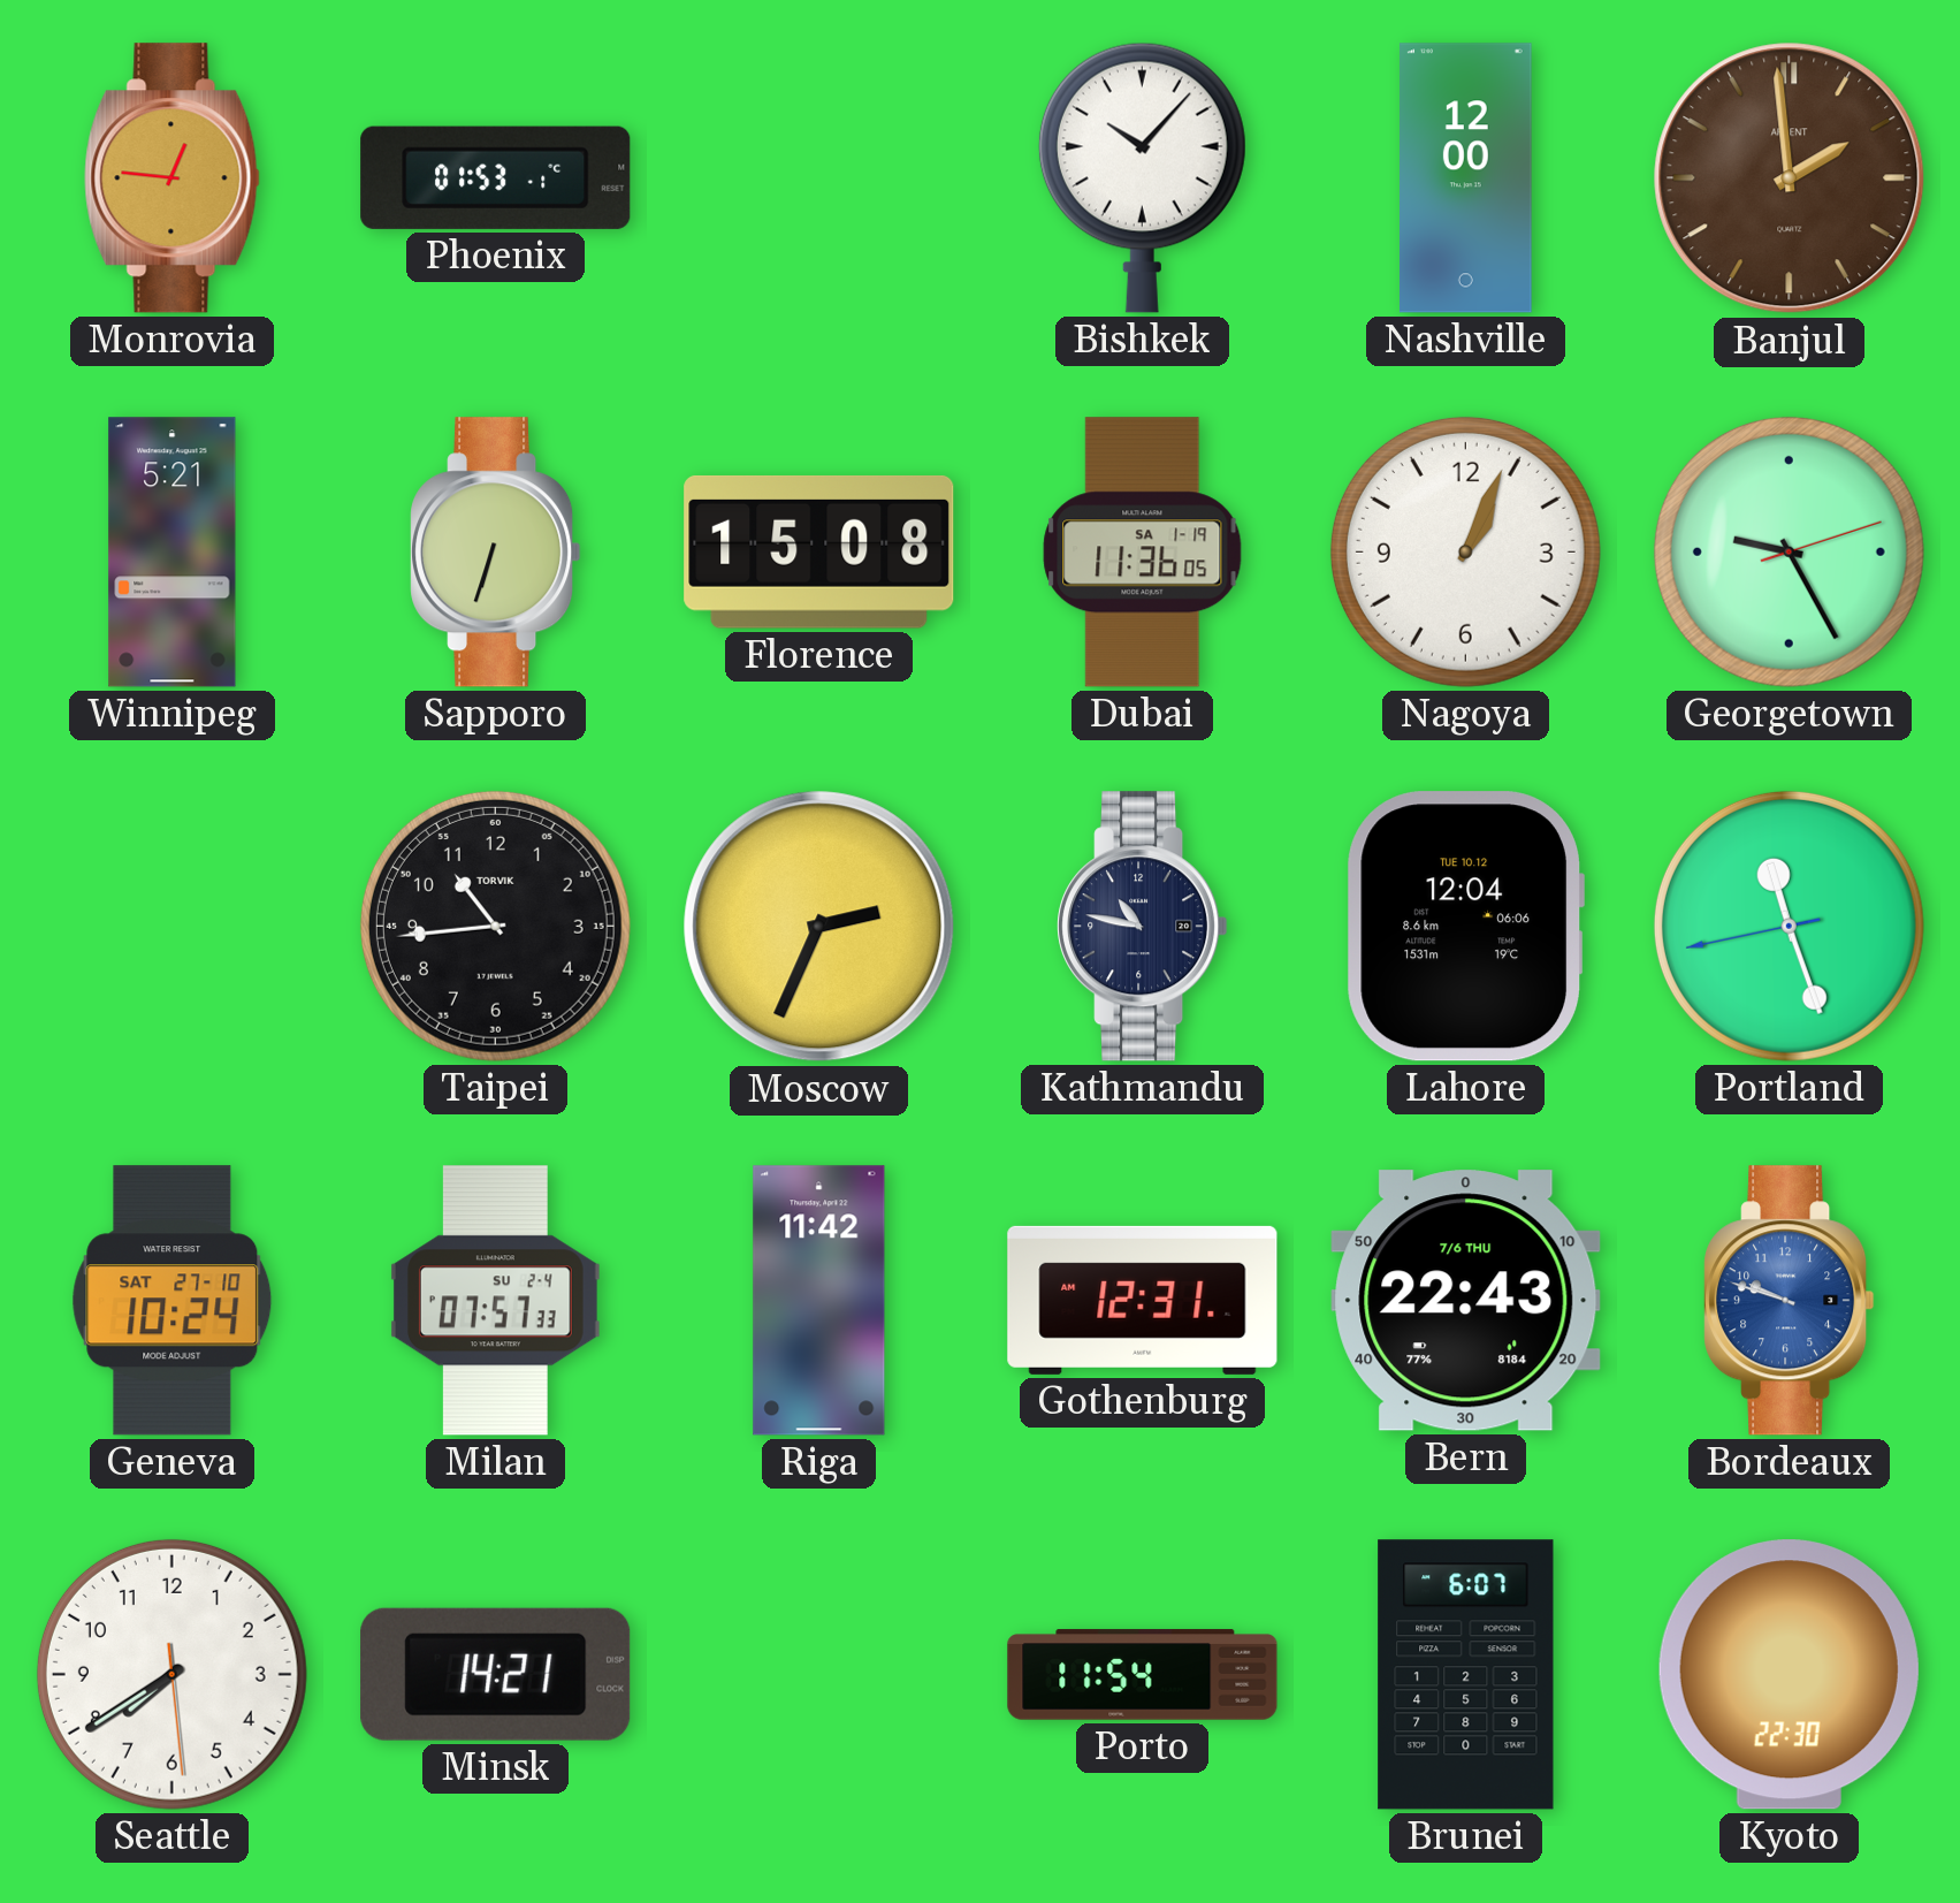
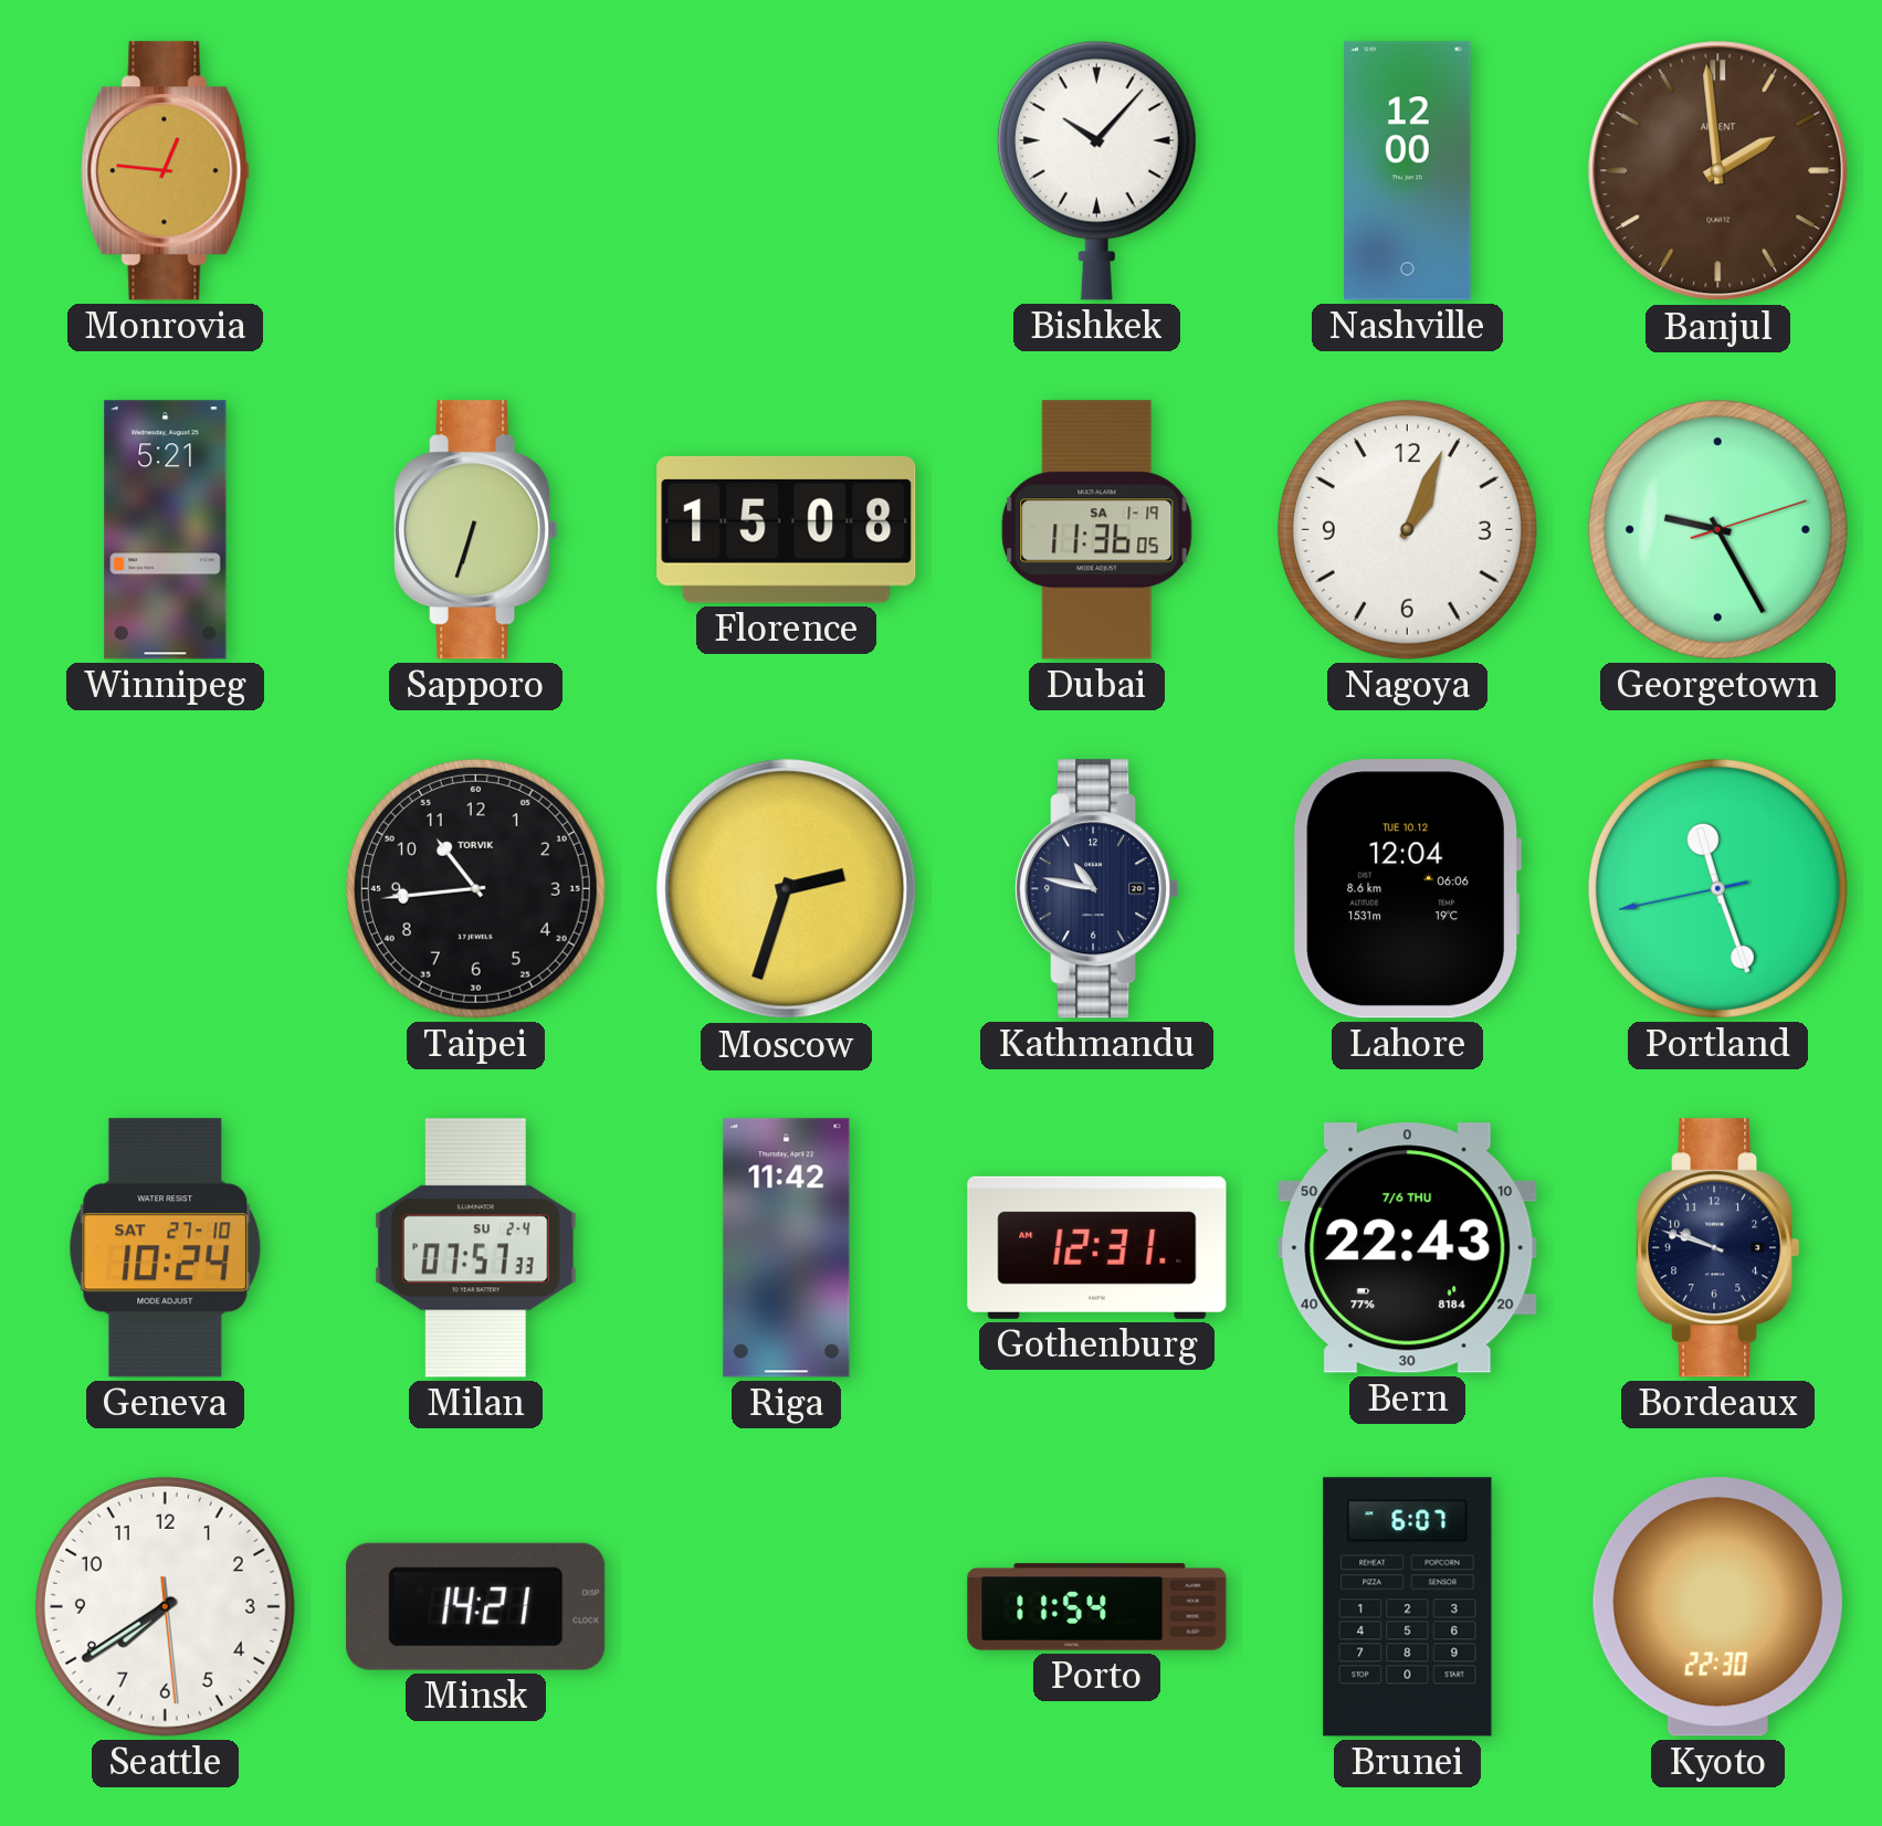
Phoenix: 01:53 -> none (496, 177)
Moscow: 2:34 -> 2:33 (787, 889)
Bordeaux dial: blue -> navy (1718, 1248)
